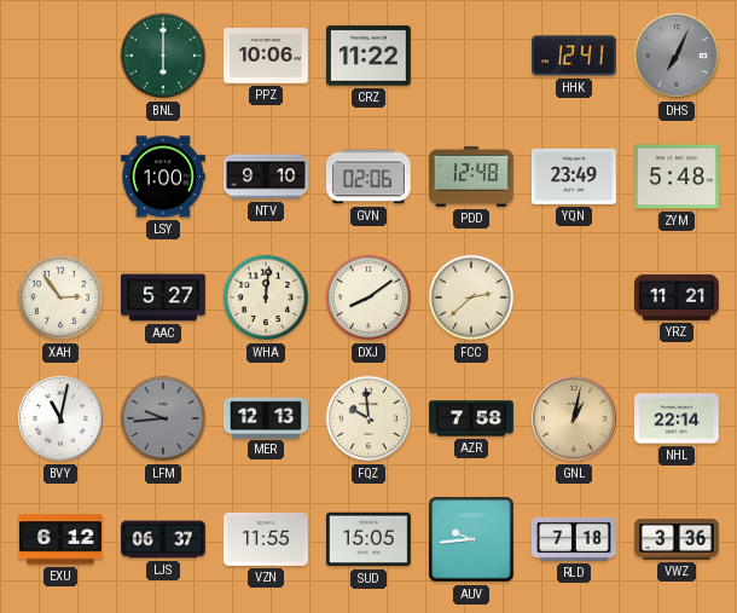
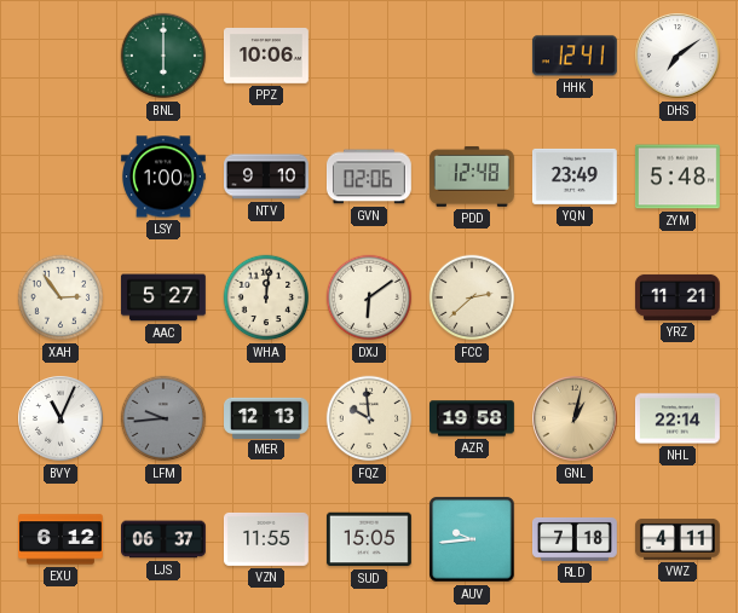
CRZ: 11:22 -> none (368, 56)
DHS: 7:04 -> 7:09 (678, 56)
DHS dial: grey -> white (678, 56)
DXJ: 8:09 -> 6:09 (369, 297)
BVY: 11:02 -> 11:04 (60, 418)
AZR: 7:58 -> 19:58 (473, 418)
VWZ: 3:36 -> 4:11 (678, 539)
